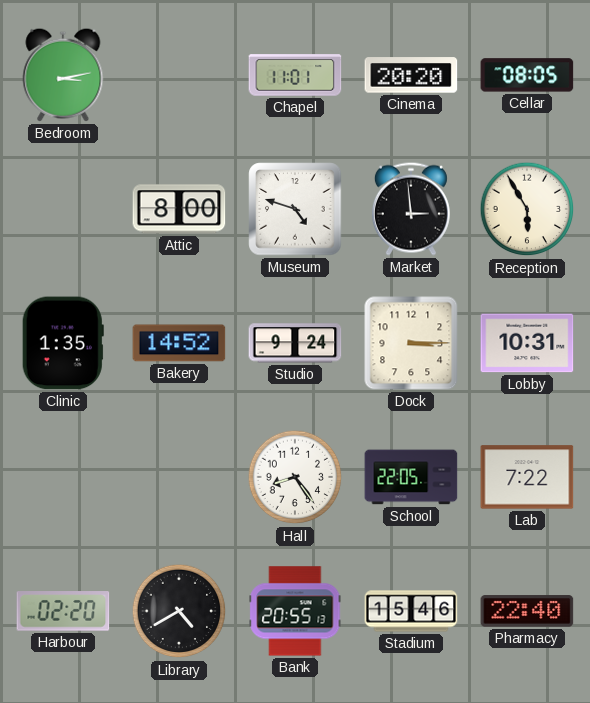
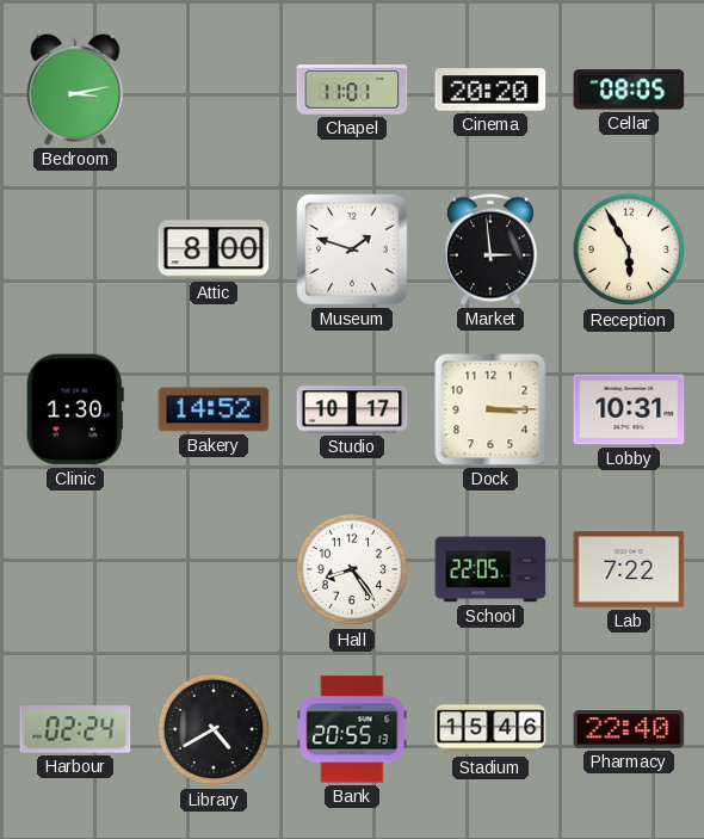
Museum: 4:48 -> 1:48 (352, 249)
Clinic: 1:35 -> 1:30 (75, 409)
Studio: 9:24 -> 10:17 (352, 409)
Harbour: 02:20 -> 02:24 (75, 729)
